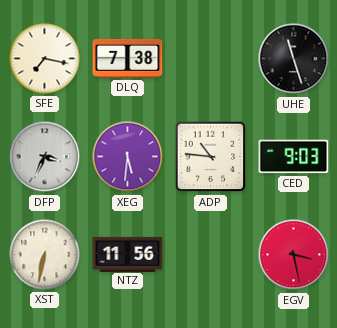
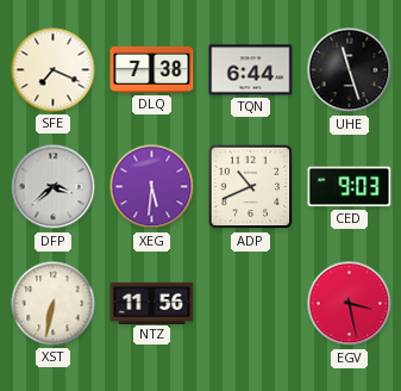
SFE: 7:17 -> 7:19 (54, 70)
TQN: none -> 6:44 (251, 70)
DFP: 3:34 -> 3:38 (54, 187)
ADP: 10:46 -> 10:41 (251, 187)
